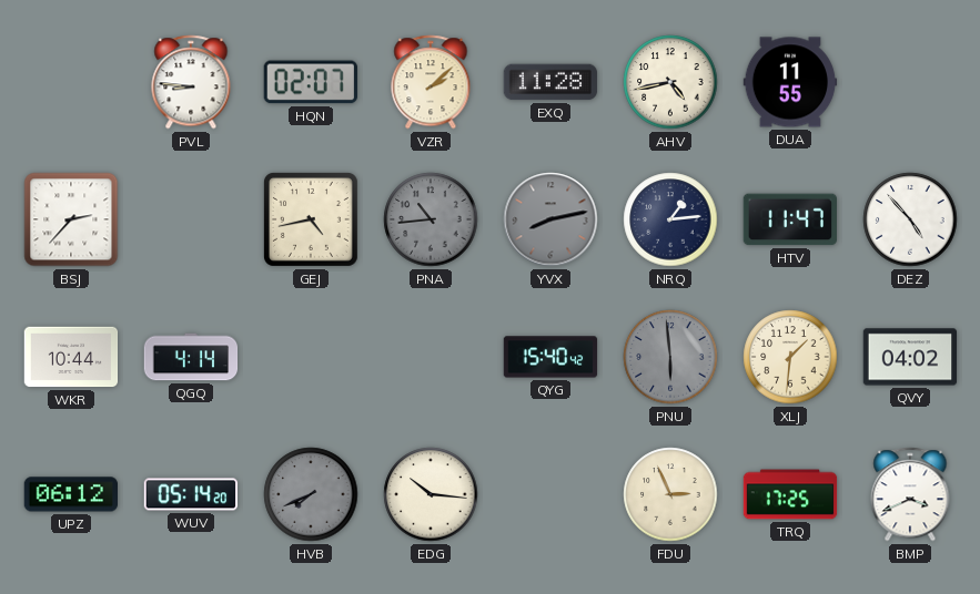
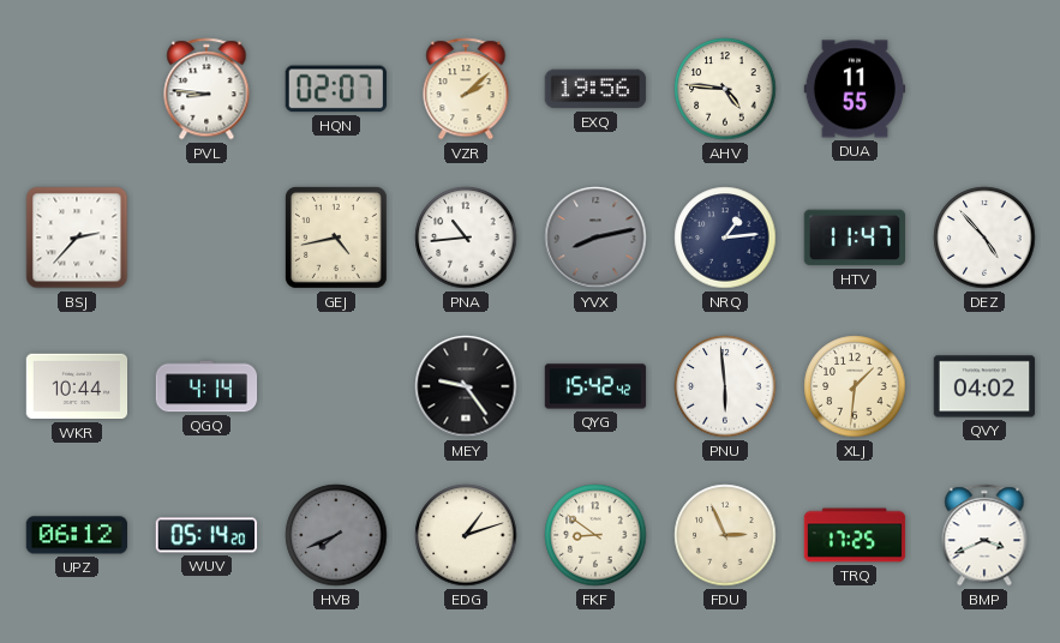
EXQ: 11:28 -> 19:56 (595, 89)
AHV: 4:43 -> 4:46 (725, 89)
PNA dial: grey -> white (466, 238)
MEY: none -> 9:24 (466, 386)
QYG: 15:40 -> 15:42 (595, 386)
PNU dial: grey -> white (725, 386)
EDG: 10:16 -> 1:12 (466, 535)
FKF: none -> 8:51 (595, 535)
